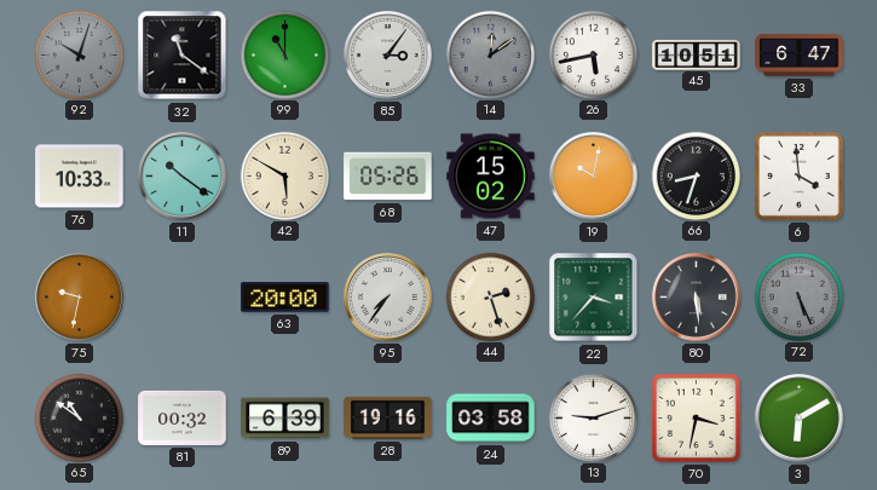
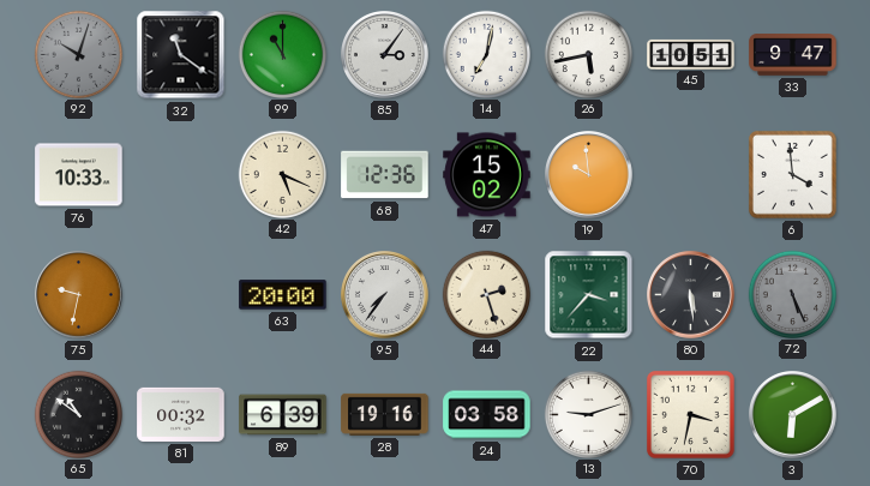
14: 12:09 -> 7:02 (486, 54)
14 dial: grey -> white (486, 54)
33: 6:47 -> 9:47 (793, 55)
11: 10:21 -> none (183, 177)
42: 5:50 -> 5:19 (282, 174)
68: 05:26 -> 12:36 (385, 175)
19: 10:02 -> 9:59 (589, 175)
66: 8:33 -> none (696, 175)
